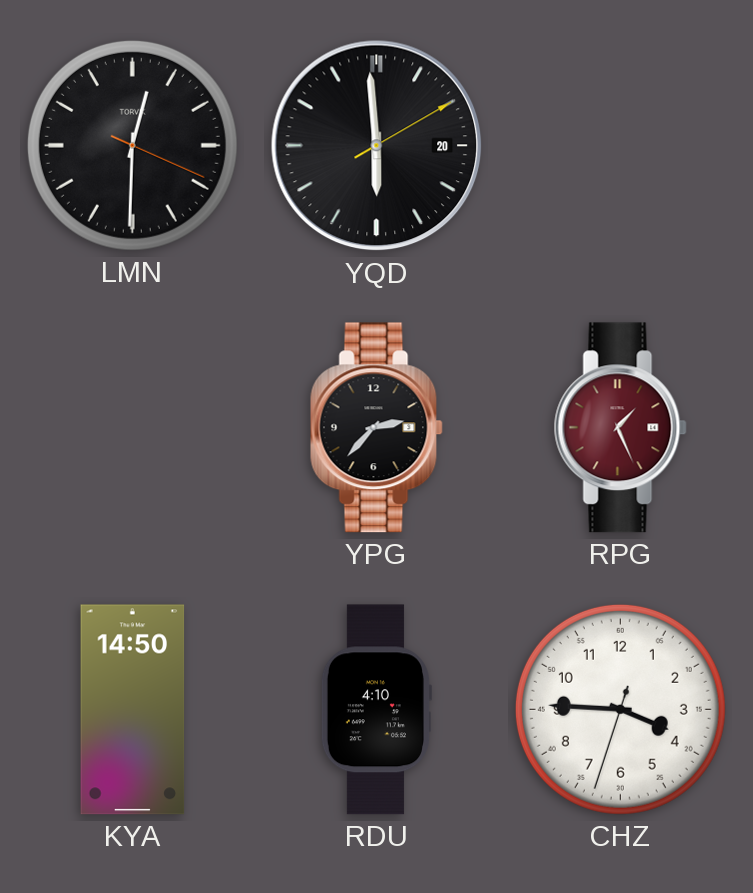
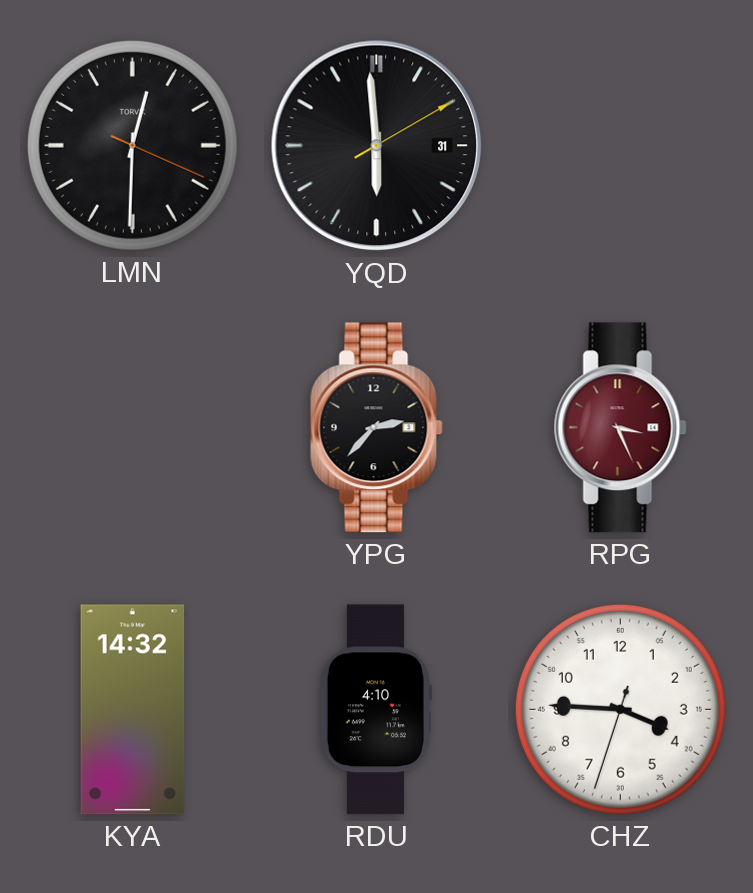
YQD date: 20 -> 31 (377, 146)
RPG: 1:26 -> 3:26 (620, 428)
KYA: 14:50 -> 14:32 (133, 710)
